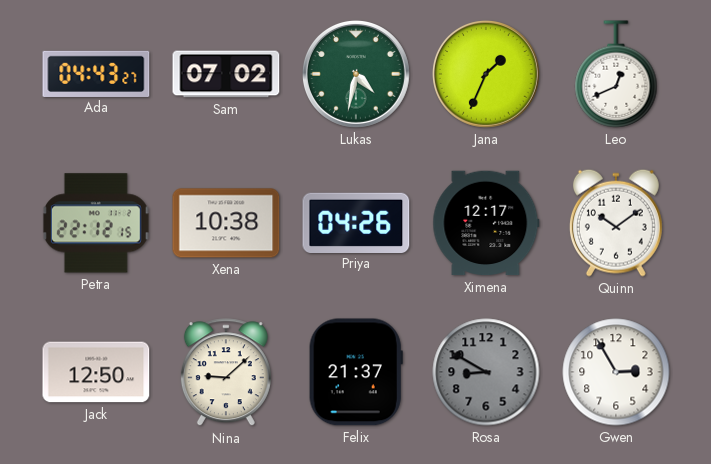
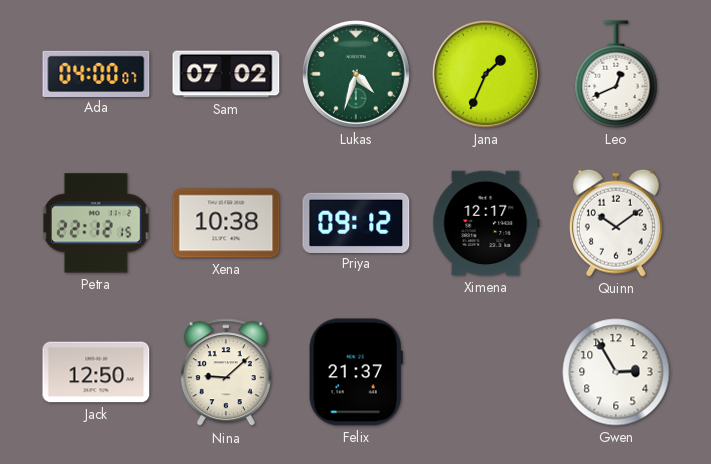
Ada: 04:43 -> 04:00 (96, 73)
Lukas: 4:32 -> 4:33 (356, 74)
Priya: 04:26 -> 09:12 (356, 222)
Rosa: 8:50 -> none (486, 372)
